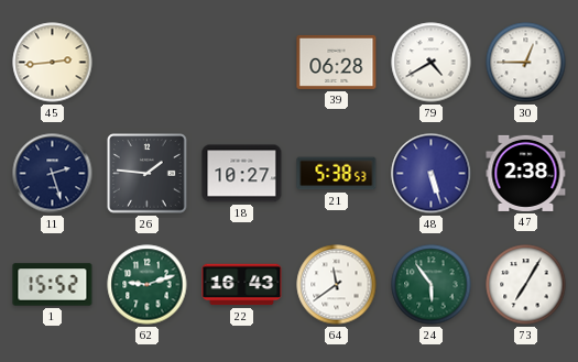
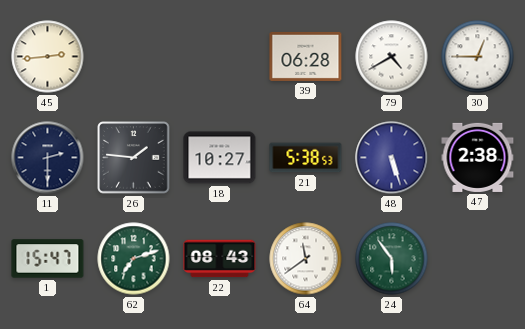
11: 2:27 -> 2:30 (48, 158)
1: 15:52 -> 15:47 (48, 259)
62: 9:12 -> 7:12 (134, 259)
22: 16:43 -> 08:43 (220, 259)
73: 7:05 -> none (526, 285)
